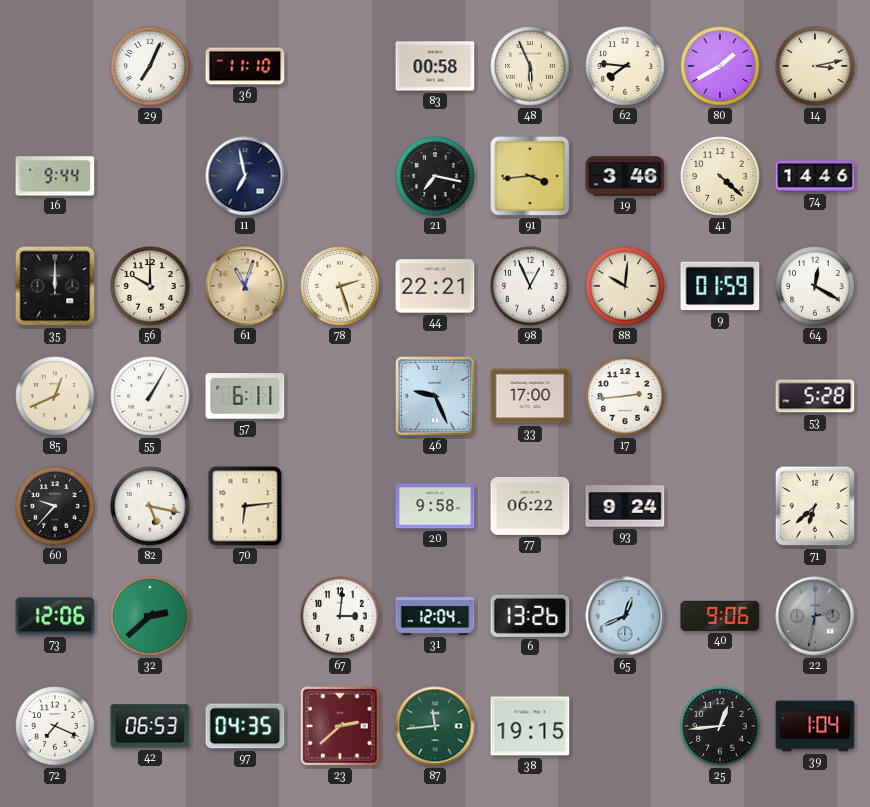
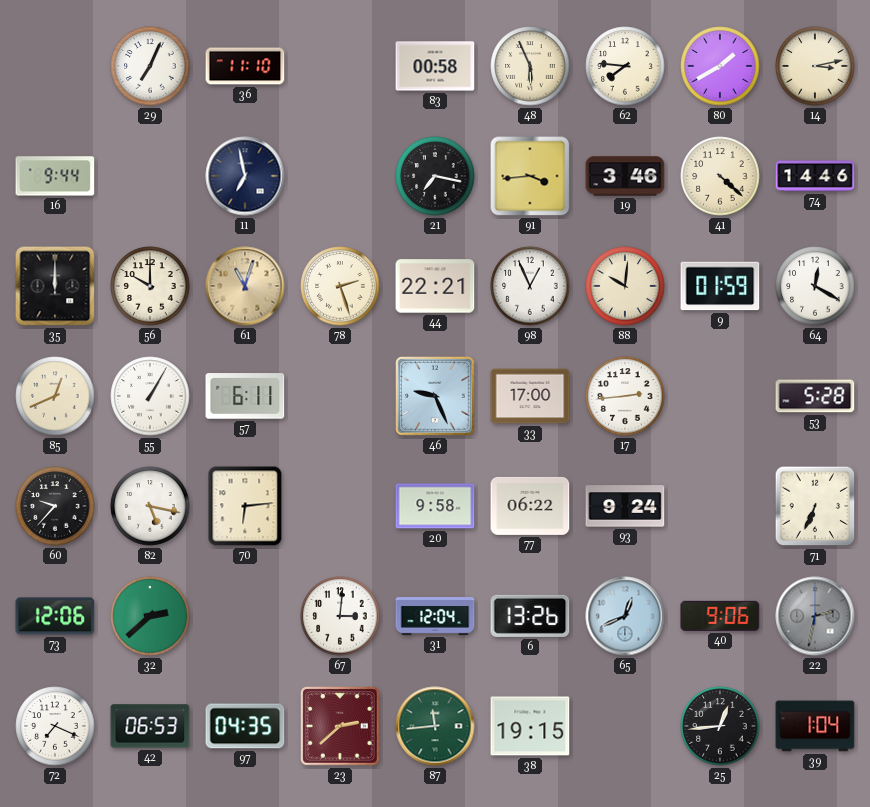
71: 6:38 -> 6:34 (815, 506)
